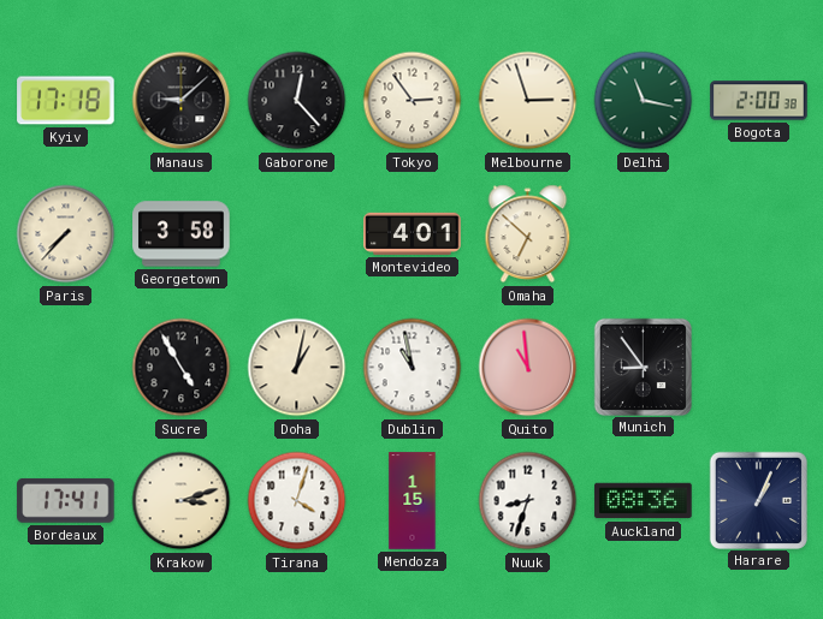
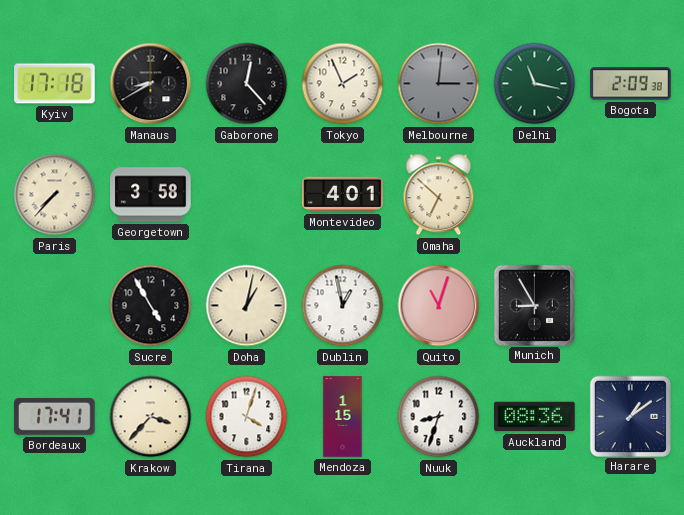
Manaus: 9:08 -> 8:40 (151, 84)
Tokyo: 2:54 -> 1:56 (343, 84)
Melbourne: 2:57 -> 3:01 (439, 84)
Melbourne dial: cream -> grey (439, 84)
Bogota: 2:00 -> 2:09 (631, 84)
Dublin: 10:58 -> 12:58 (343, 306)
Quito: 10:59 -> 11:03 (439, 306)
Munich: 8:54 -> 8:55 (534, 305)
Krakow: 3:12 -> 3:37 (151, 417)
Harare: 1:04 -> 1:09 (630, 416)
